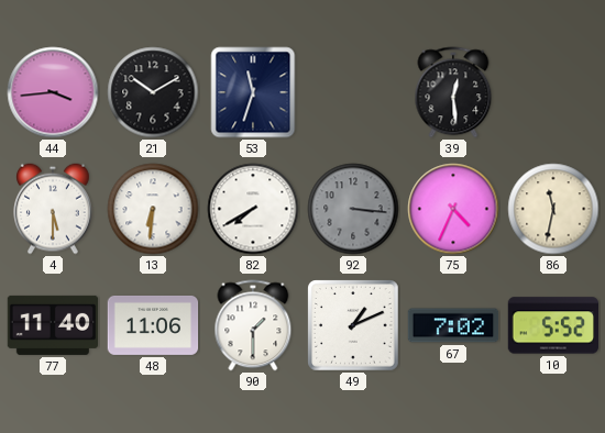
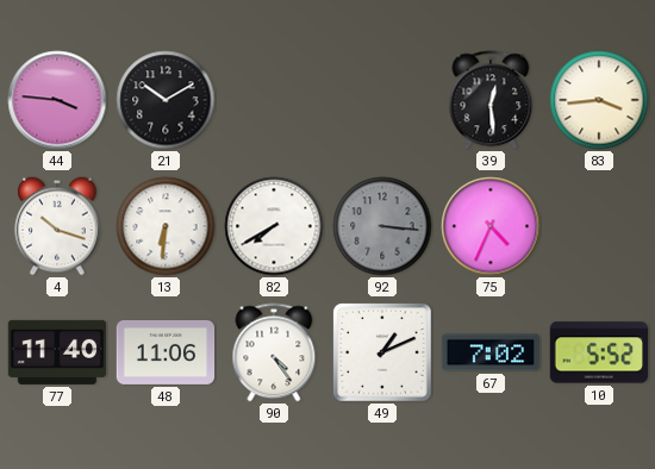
44: 3:44 -> 3:46 (57, 100)
53: 11:33 -> none (253, 92)
83: none -> 3:44 (599, 100)
4: 5:30 -> 10:18 (58, 226)
86: 11:32 -> none (553, 209)
90: 1:30 -> 4:24 (274, 352)
